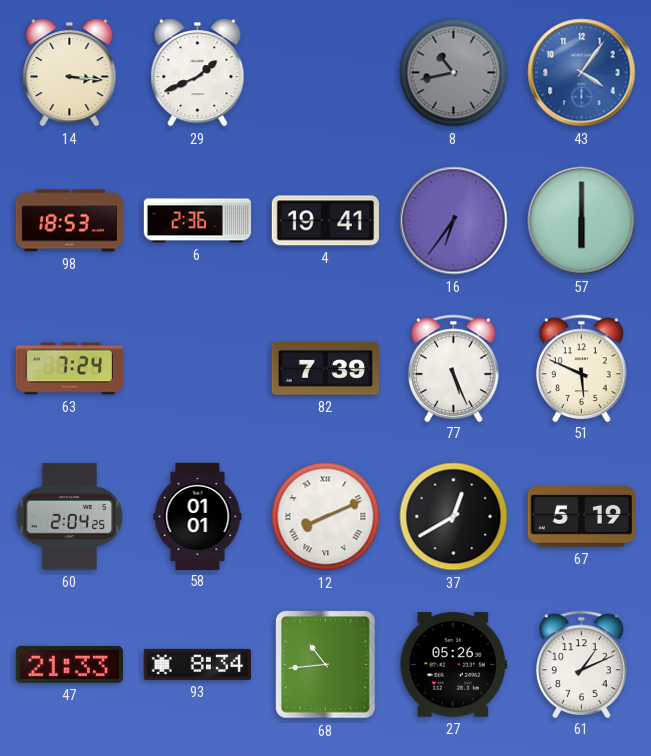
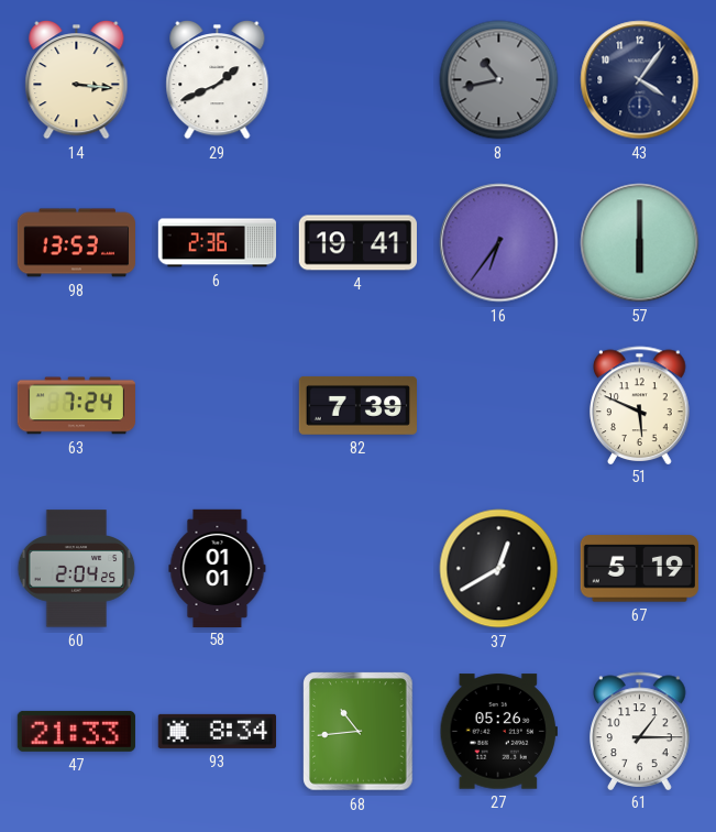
43 dial: blue -> navy (640, 80)
98: 18:53 -> 13:53 (77, 243)
77: 5:26 -> none (454, 368)
12: 8:11 -> none (326, 517)
61: 1:11 -> 1:15 (640, 731)
